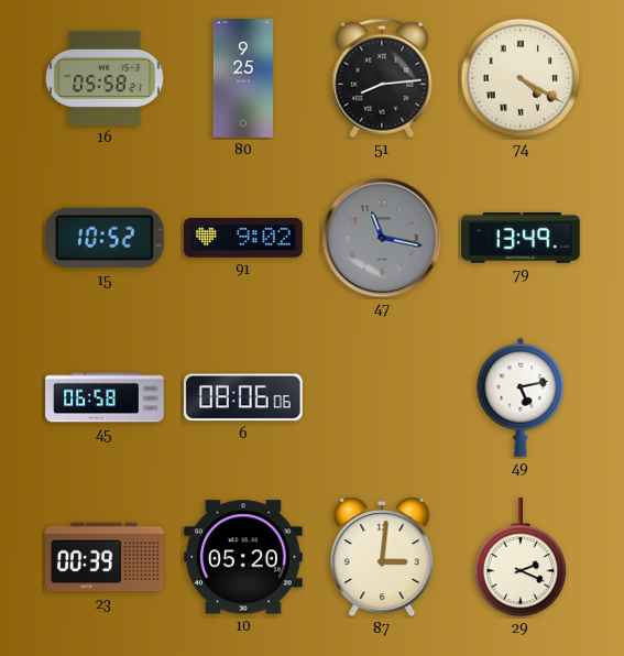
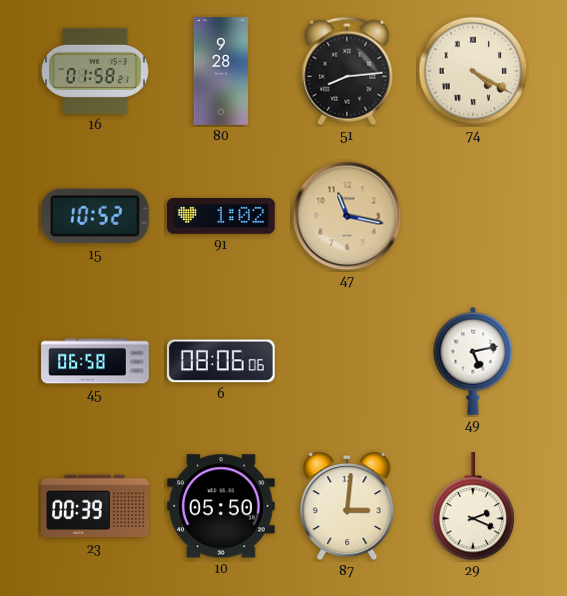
16: 05:58 -> 01:58 (96, 71)
80: 9:25 -> 9:28 (221, 71)
91: 9:02 -> 1:02 (221, 216)
47 dial: grey -> champagne (347, 216)
79: 13:49 -> none (521, 239)
10: 05:20 -> 05:50 (222, 506)
